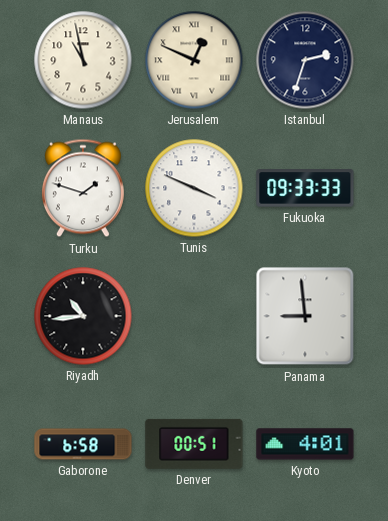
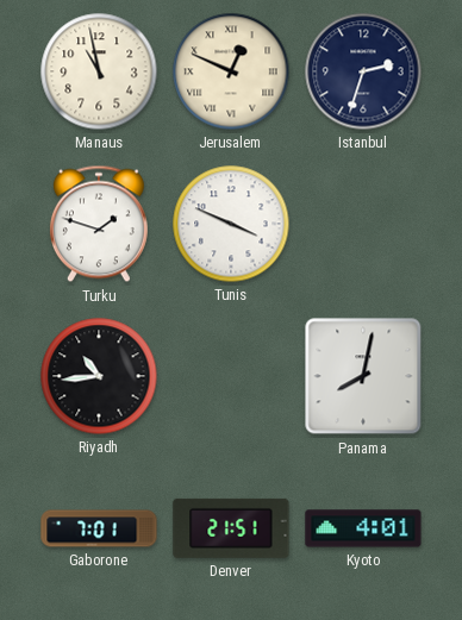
Fukuoka: 09:33 -> none (305, 188)
Panama: 8:59 -> 8:02 (363, 376)
Gaborone: 6:58 -> 7:01 (99, 528)
Denver: 00:51 -> 21:51 (231, 528)
